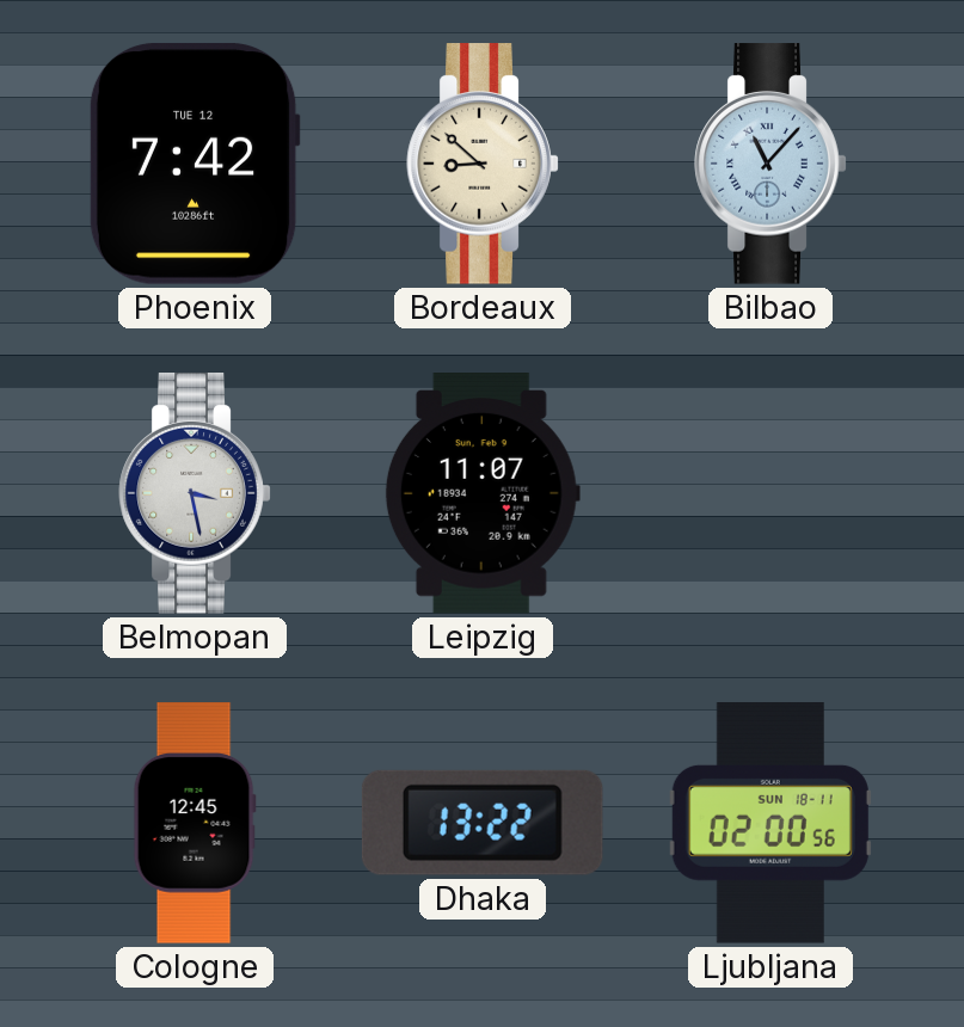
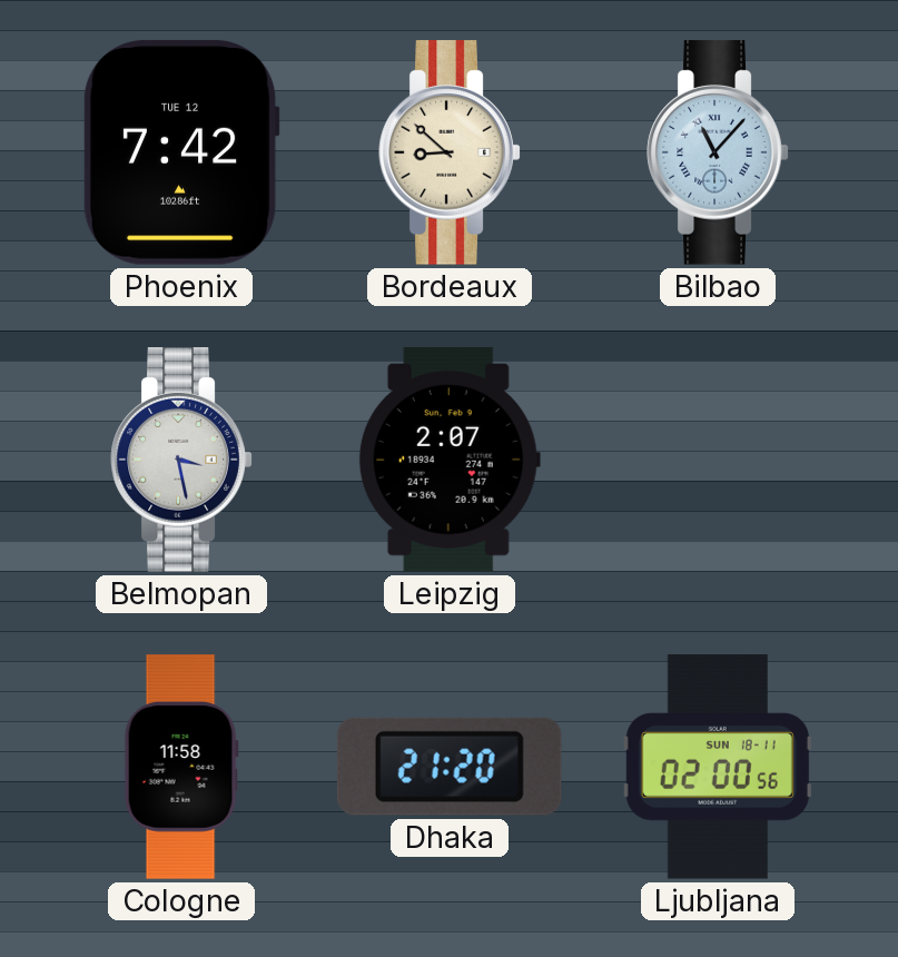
Leipzig: 11:07 -> 2:07 (450, 460)
Cologne: 12:45 -> 11:58 (181, 767)
Dhaka: 13:22 -> 21:20 (450, 767)
